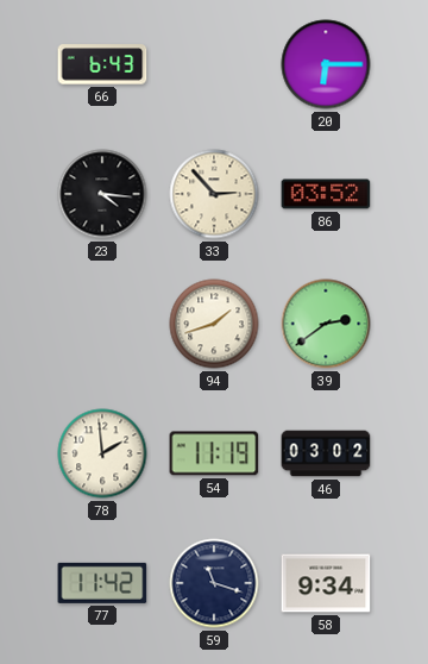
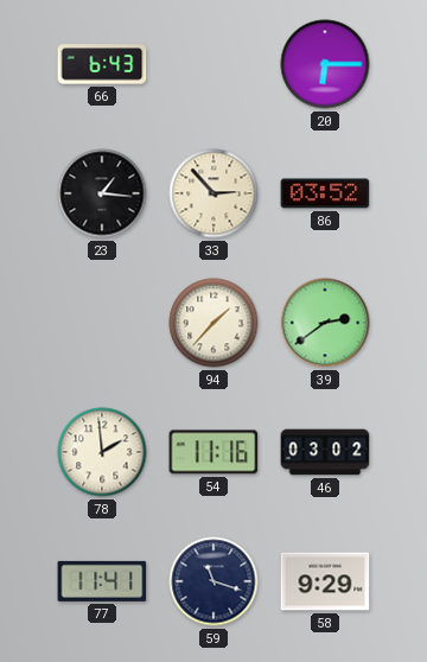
23: 4:16 -> 1:16 (102, 193)
94: 1:42 -> 1:37 (213, 323)
54: 11:19 -> 11:16 (213, 452)
77: 11:42 -> 11:41 (102, 581)
58: 9:34 -> 9:29 (325, 581)
